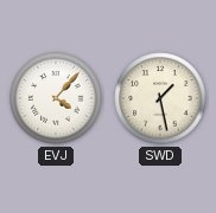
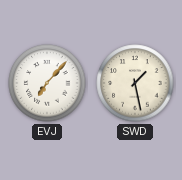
EVJ: 4:07 -> 7:07 (47, 83)
